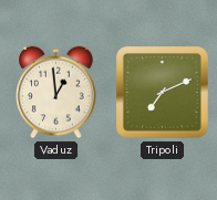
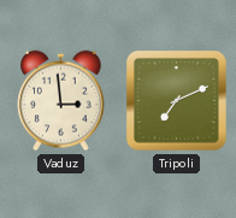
Vaduz: 12:59 -> 2:59 (61, 101)
